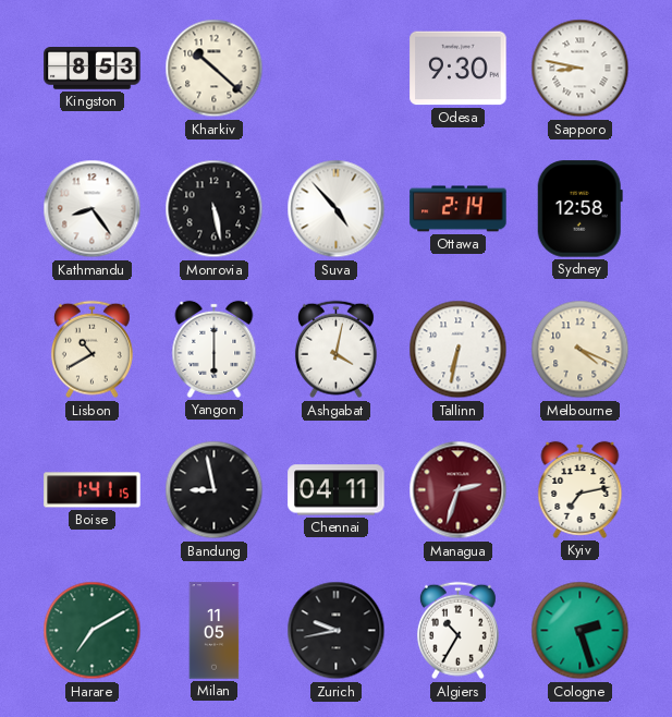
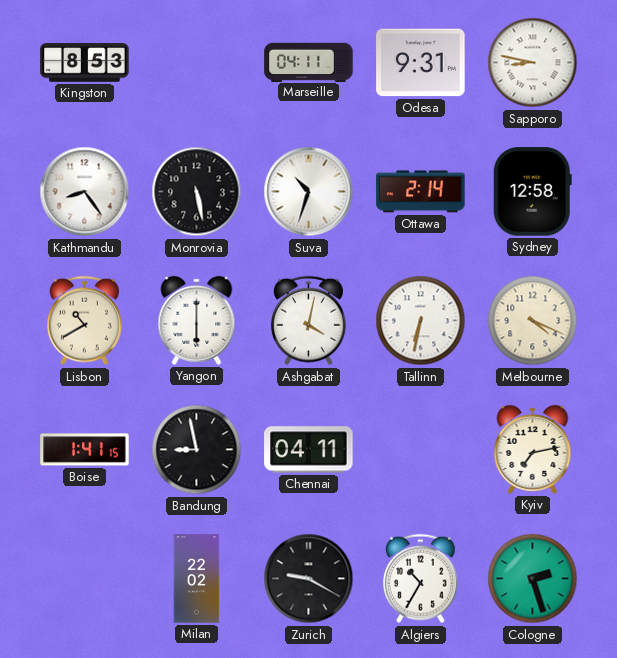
Kharkiv: 10:22 -> none (215, 69)
Marseille: none -> 04:11 (309, 62)
Odesa: 9:30 -> 9:31 (421, 63)
Suva: 4:53 -> 10:33 (309, 192)
Managua: 2:33 -> none (459, 490)
Harare: 7:10 -> none (93, 631)
Milan: 11:05 -> 22:02 (197, 579)
Zurich: 9:43 -> 9:20 (309, 579)
